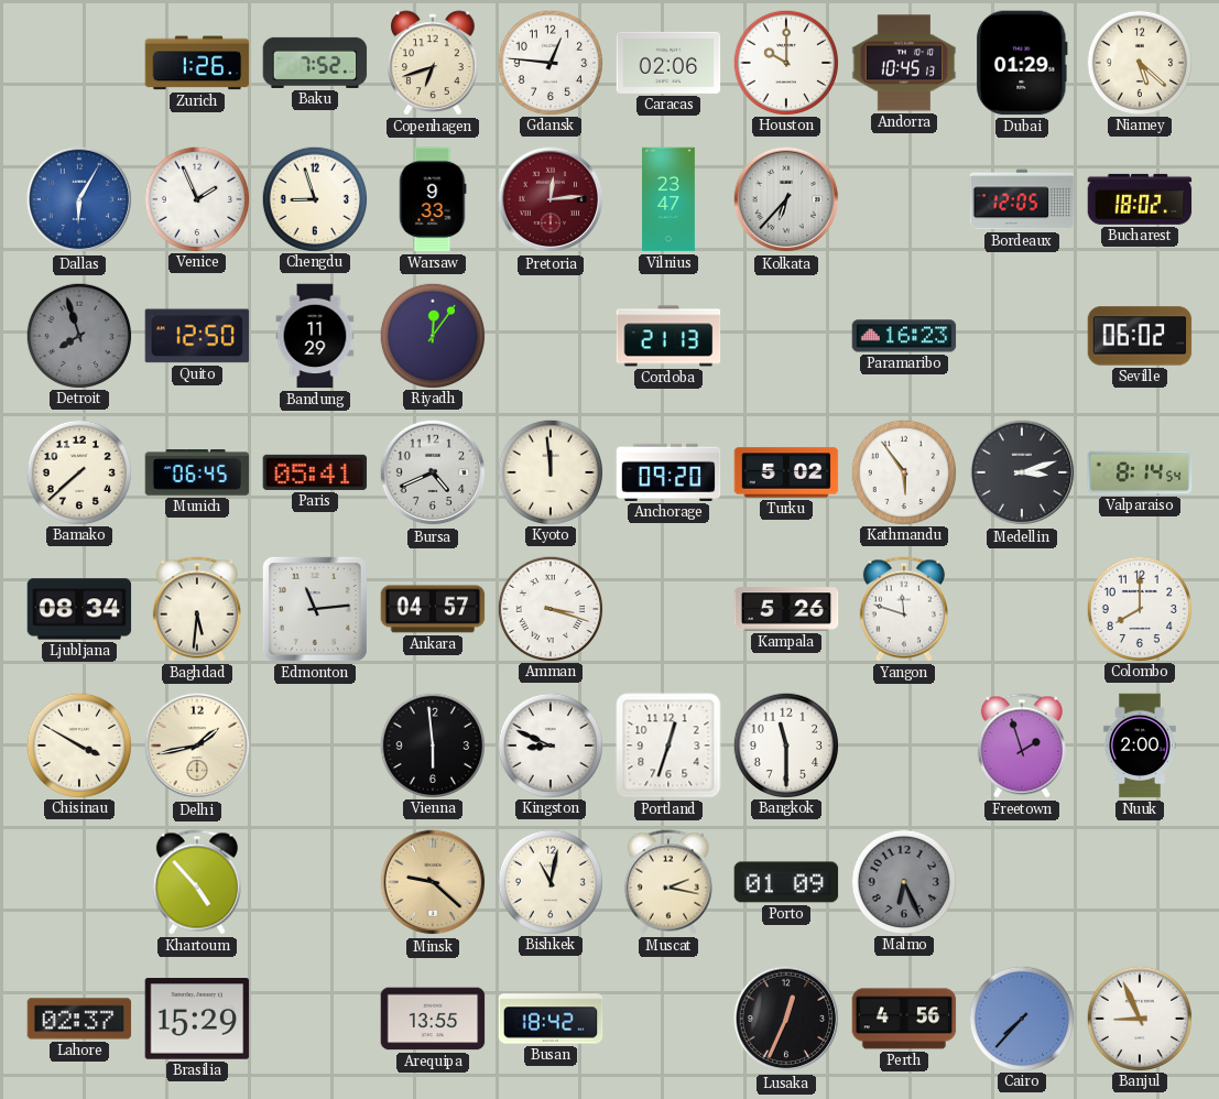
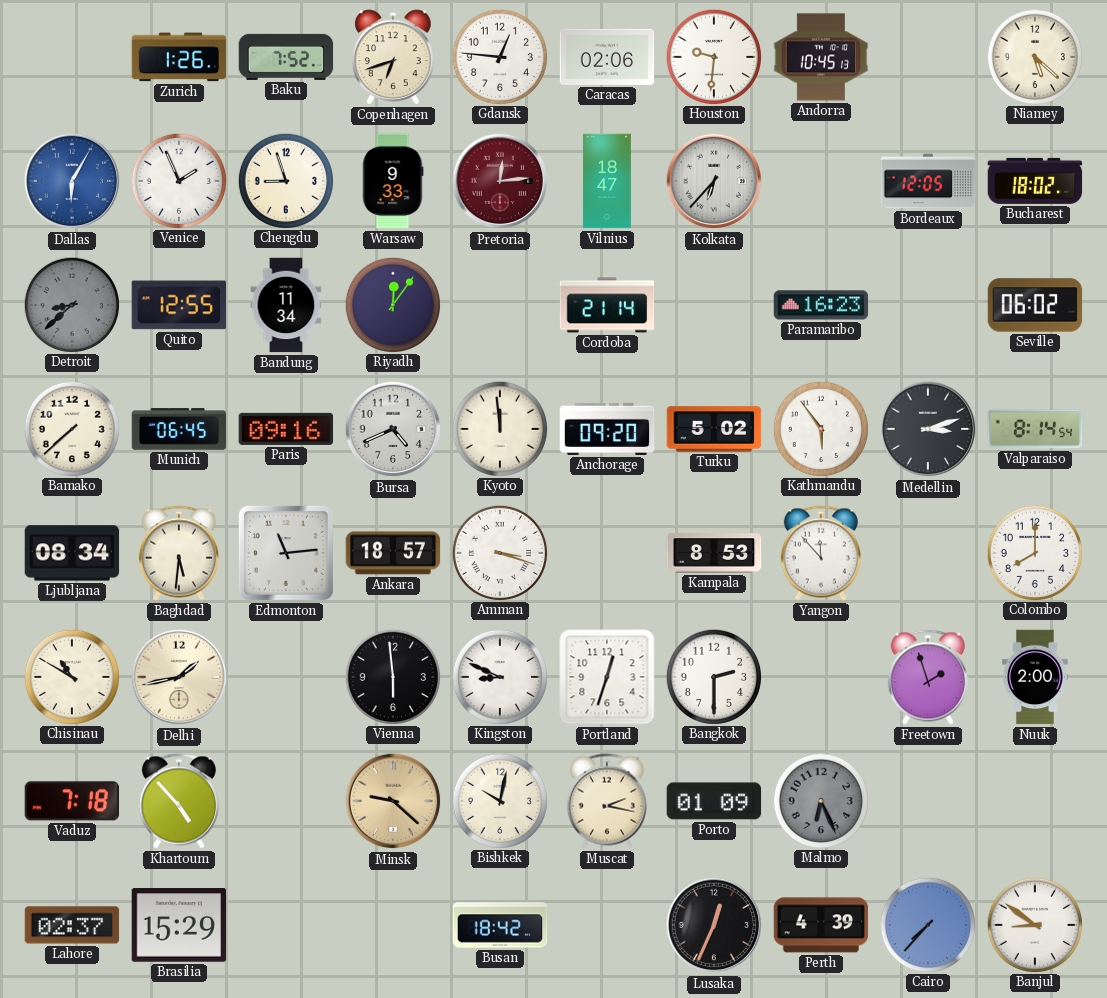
Houston: 10:00 -> 9:31 (713, 56)
Dubai: 01:29 -> none (1022, 63)
Vilnius: 23:47 -> 18:47 (607, 181)
Detroit: 7:57 -> 8:38 (71, 304)
Quito: 12:50 -> 12:55 (179, 305)
Bandung: 11:29 -> 11:34 (286, 305)
Cordoba: 21:13 -> 21:14 (607, 305)
Paris: 05:41 -> 09:16 (286, 429)
Ankara: 04:57 -> 18:57 (393, 553)
Kampala: 5:26 -> 8:53 (714, 553)
Yangon: 11:48 -> 11:53 (821, 553)
Chisinau: 3:50 -> 10:50 (71, 676)
Bangkok: 11:30 -> 2:30 (713, 676)
Vaduz: none -> 7:18 (72, 801)
Bishkek: 11:02 -> 10:02 (499, 800)
Arequipa: 13:55 -> none (433, 1019)
Perth: 4:56 -> 4:39 (821, 925)
Banjul: 8:56 -> 8:51 (1034, 924)
